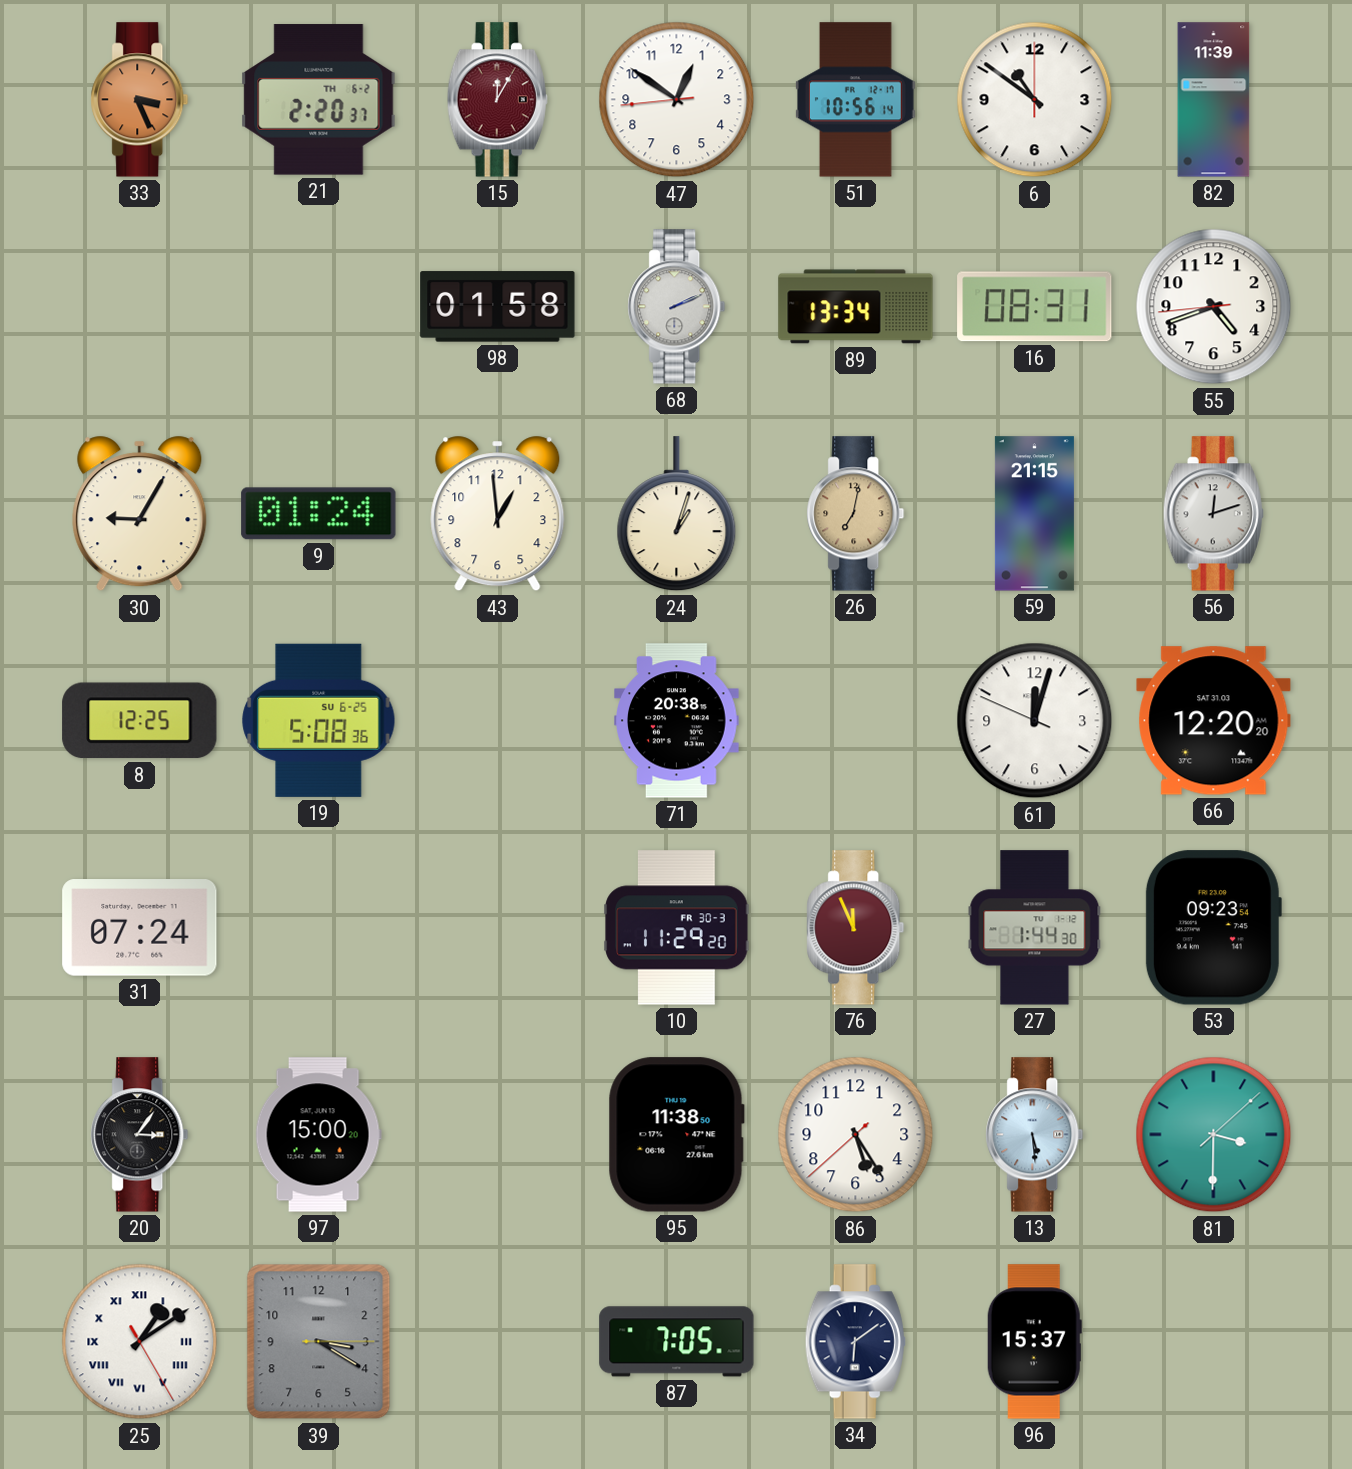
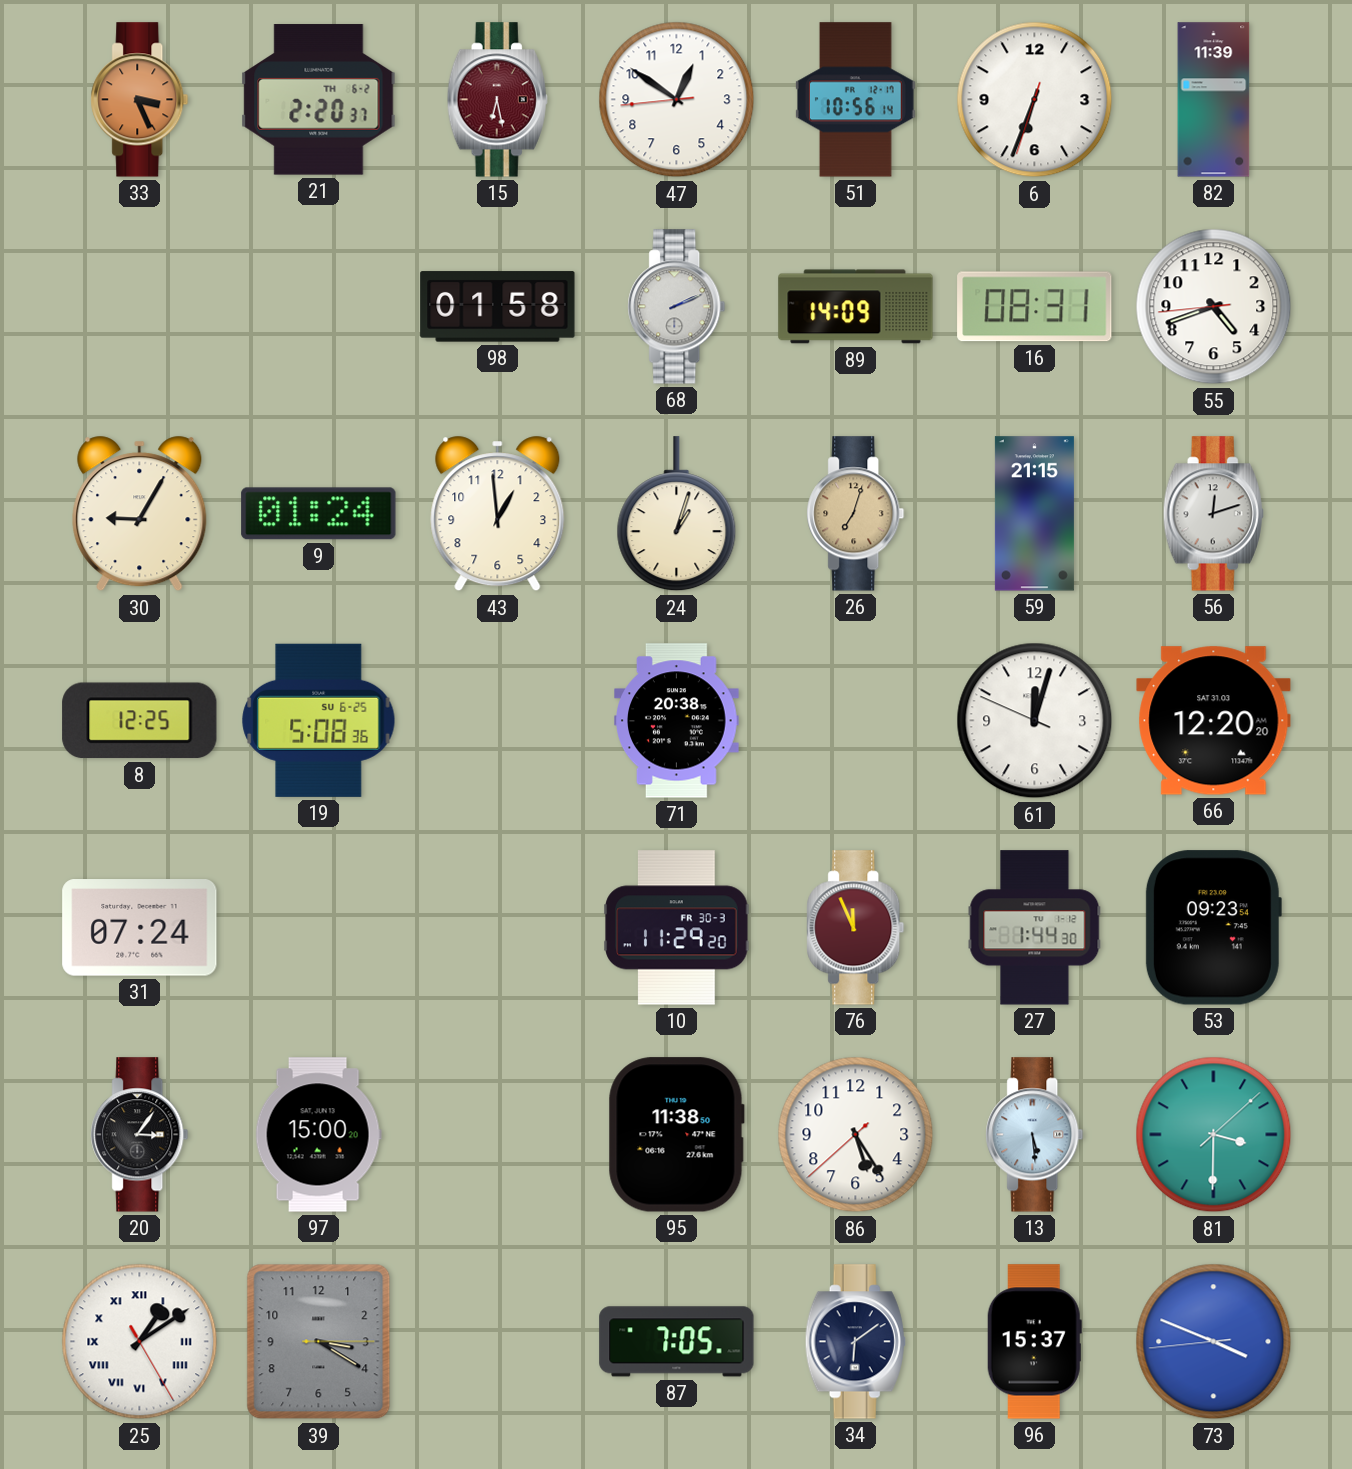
15: 12:05 -> 6:28 (497, 100)
6: 10:51 -> 6:33 (1035, 100)
89: 13:34 -> 14:09 (856, 307)
26: 7:02 -> 7:03 (856, 514)
73: none -> 3:48 (1214, 1342)
